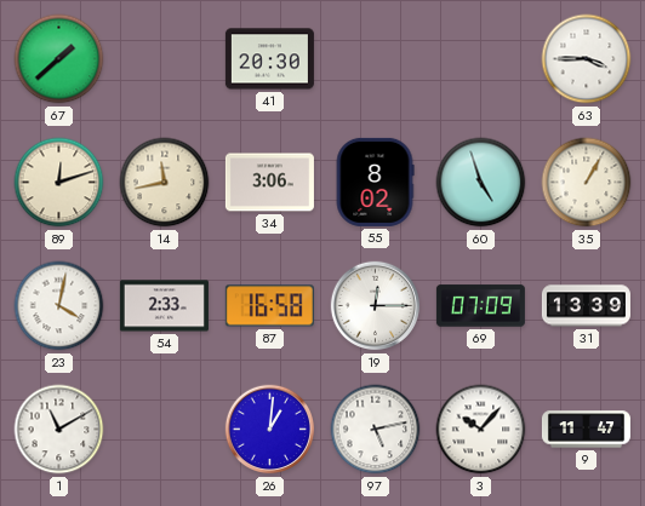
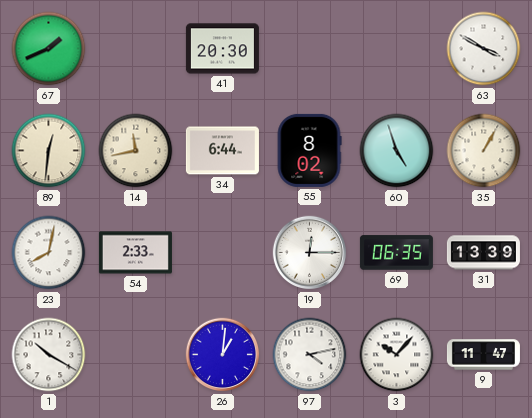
67: 1:38 -> 1:41 (49, 49)
63: 3:45 -> 3:50 (484, 49)
89: 12:12 -> 12:31 (49, 151)
34: 3:06 -> 6:44 (222, 151)
23: 4:02 -> 8:02 (49, 253)
87: 16:58 -> none (269, 306)
69: 07:09 -> 06:35 (396, 253)
1: 11:10 -> 10:20 (49, 355)
97: 5:13 -> 4:13 (310, 355)
